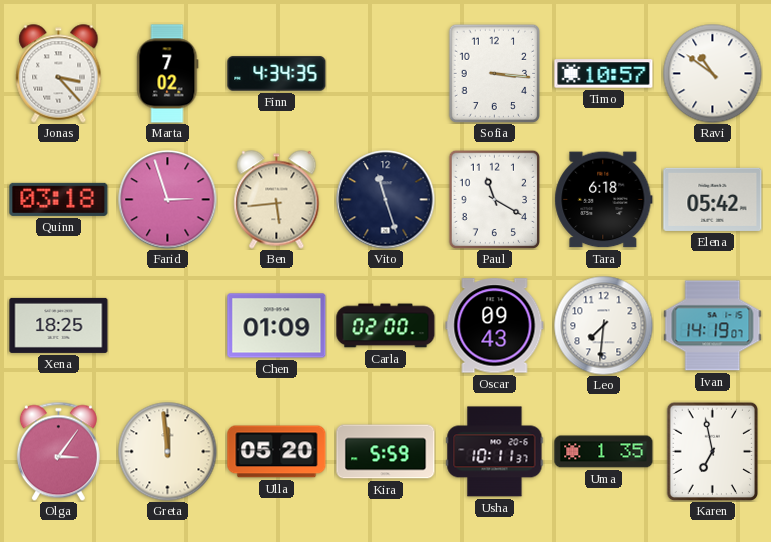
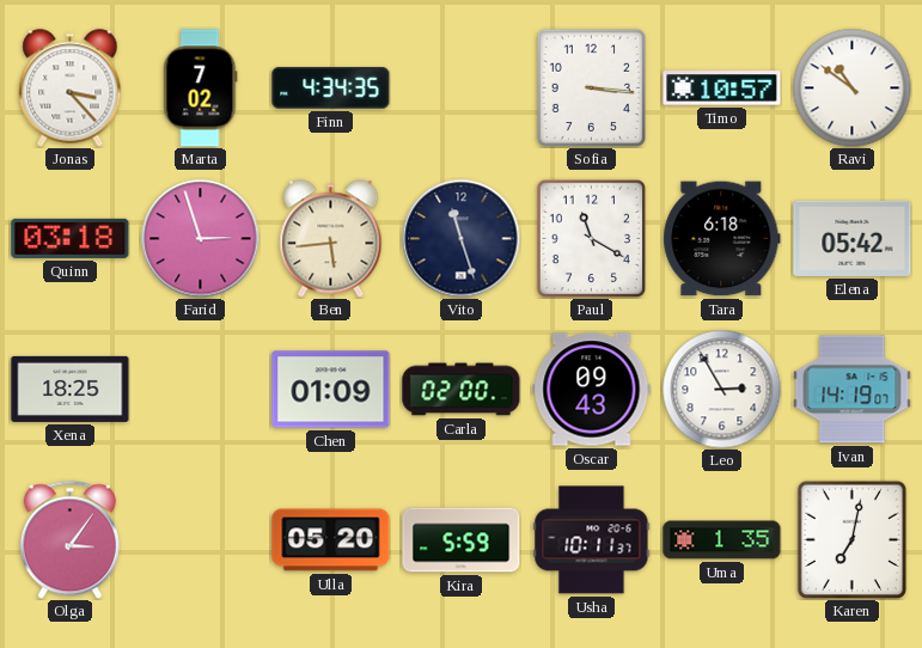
Leo: 7:31 -> 2:55 (722, 390)
Greta: 11:59 -> none (168, 452)
Karen: 6:58 -> 7:02 (851, 539)
